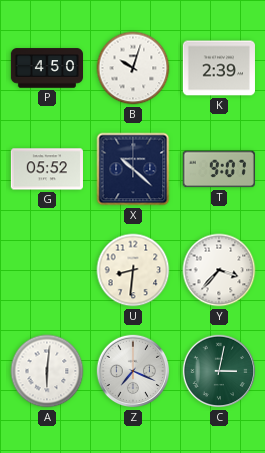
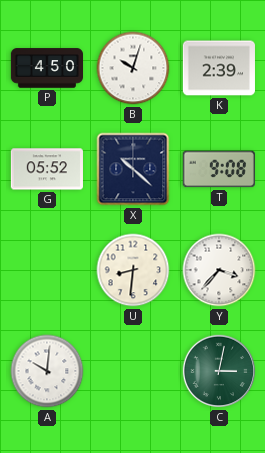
T: 9:07 -> 9:08 (219, 169)
A: 6:01 -> 10:01 (47, 371)
Z: 7:19 -> none (133, 371)
